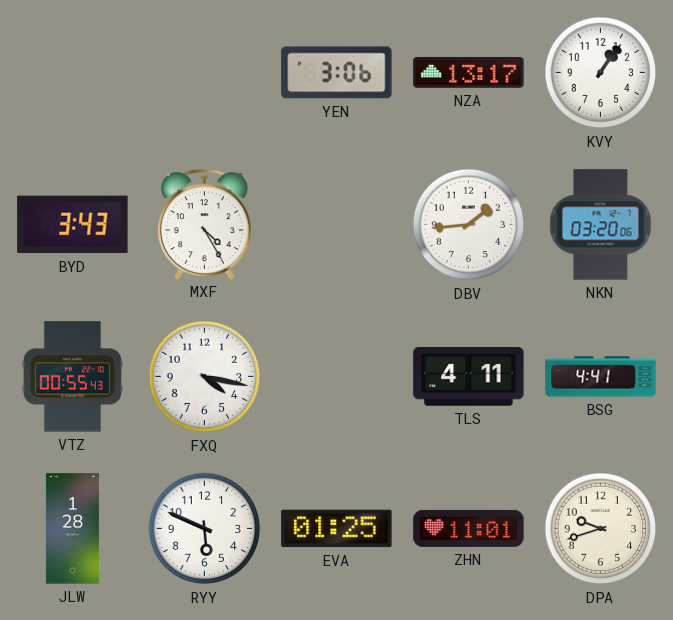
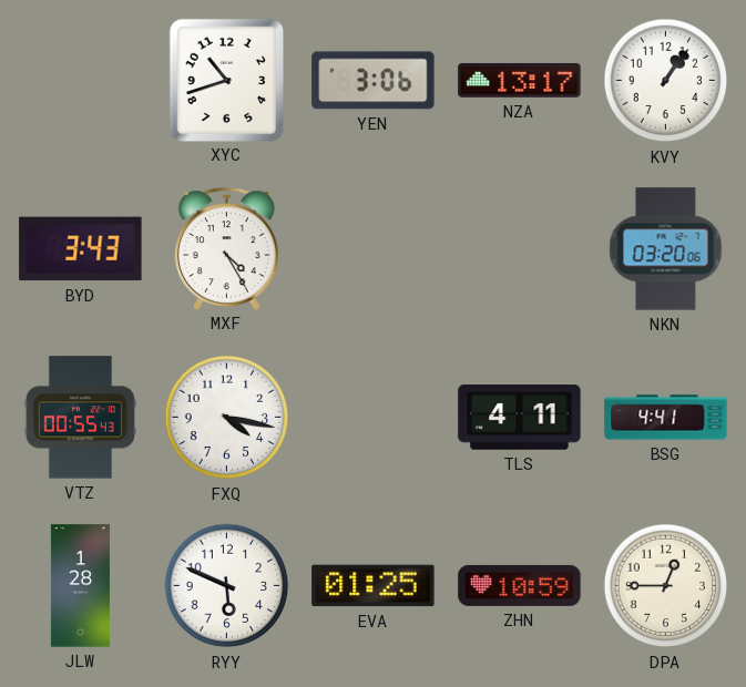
XYC: none -> 10:42 (226, 80)
DBV: 1:44 -> none (469, 225)
ZHN: 11:01 -> 10:59 (520, 585)
DPA: 9:42 -> 12:45 (666, 586)
